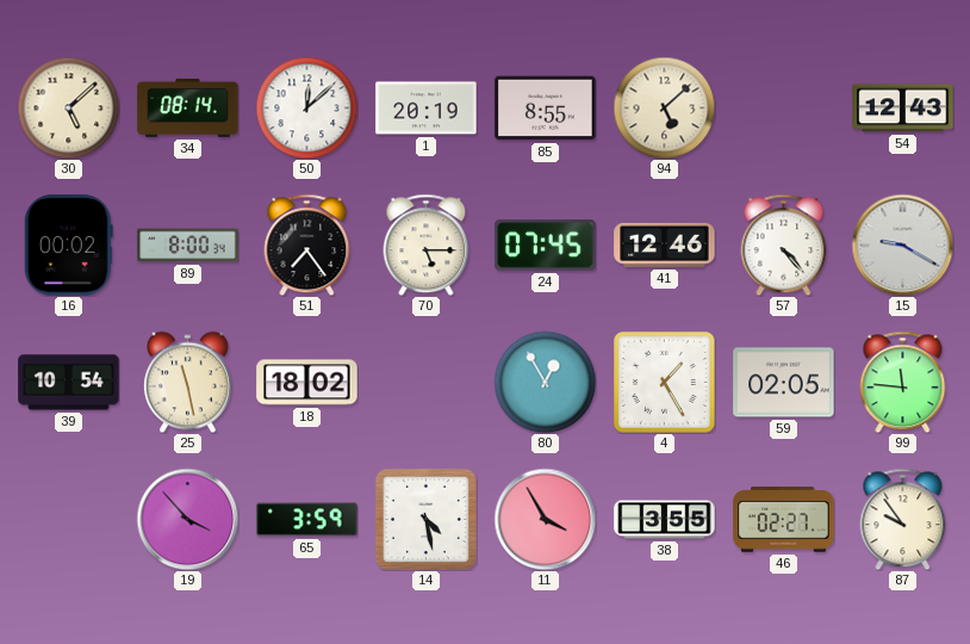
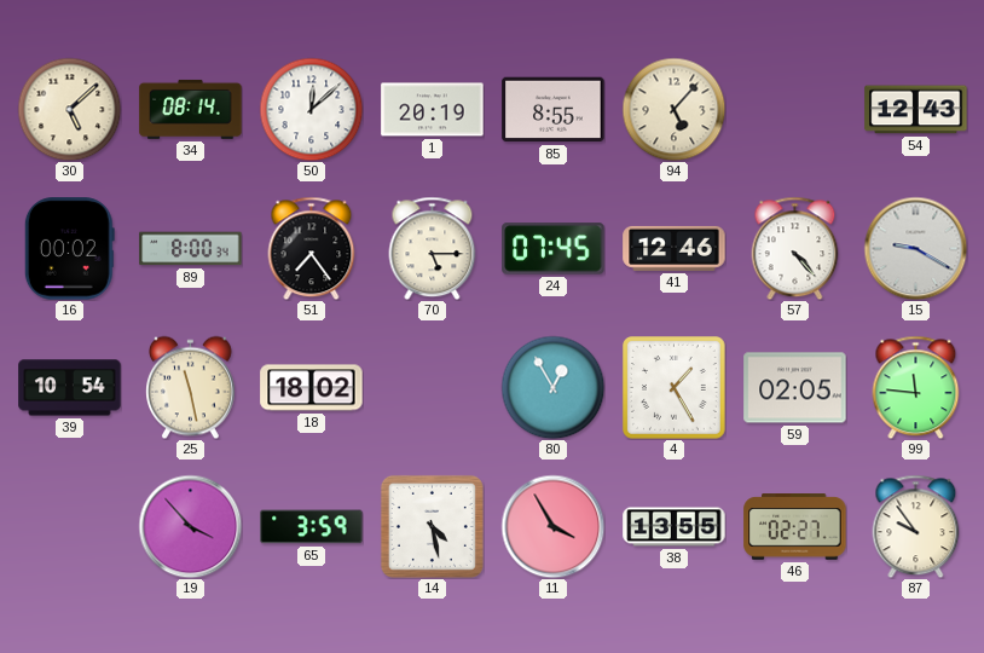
94: 5:08 -> 5:07 (673, 109)
38: 3:55 -> 13:55 (675, 527)
